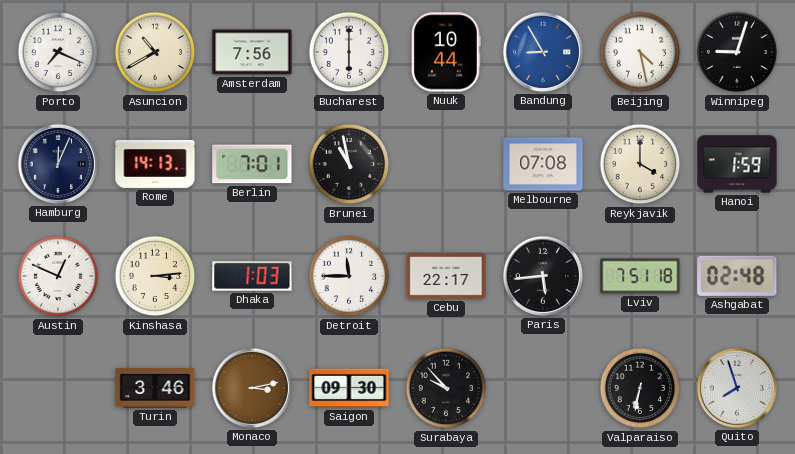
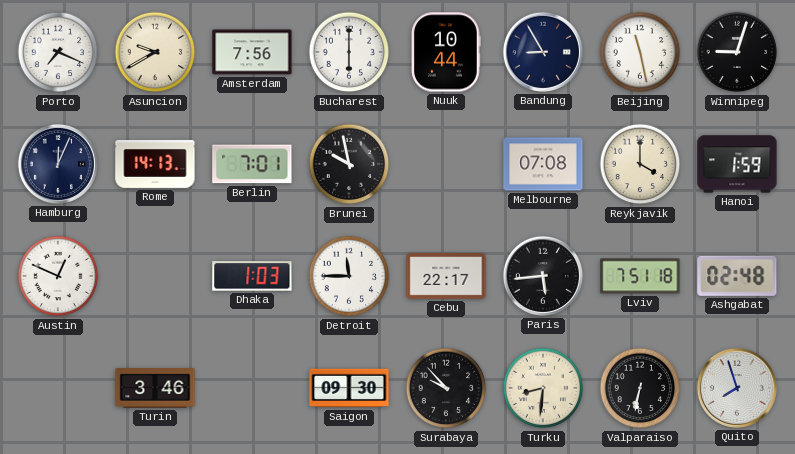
Asuncion: 10:40 -> 9:40 (155, 52)
Bandung dial: blue -> navy (543, 52)
Beijing: 4:28 -> 11:28 (640, 52)
Brunei: 10:58 -> 9:58 (349, 164)
Kinshasa: 3:14 -> none (155, 276)
Monaco: 3:13 -> none (252, 388)
Turku: none -> 8:31 (543, 388)
